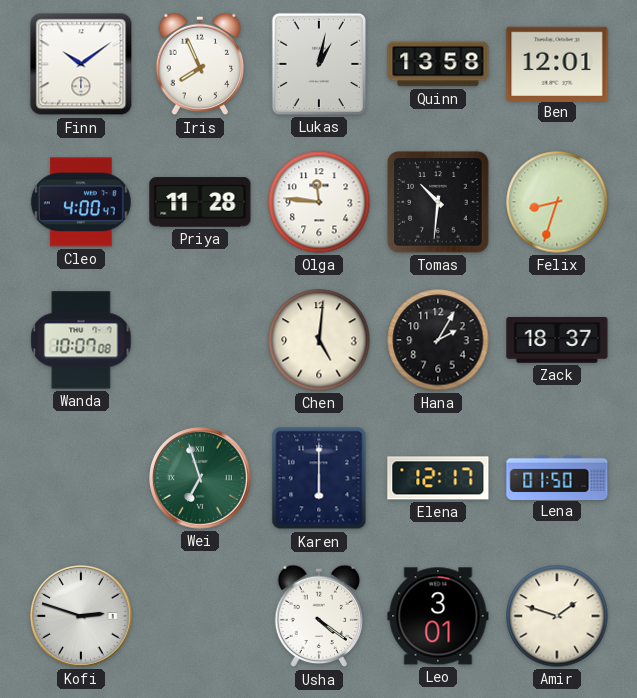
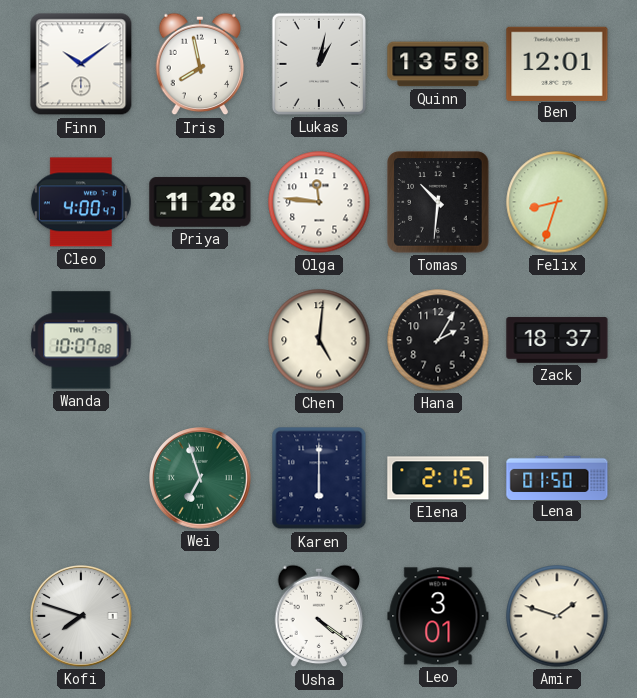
Iris: 7:56 -> 7:58 (200, 64)
Elena: 12:17 -> 2:15 (438, 478)
Kofi: 2:48 -> 7:48 (82, 617)
